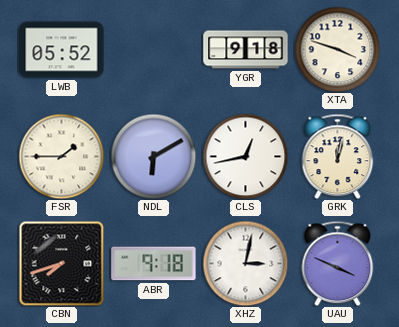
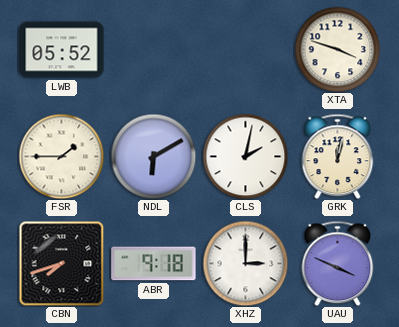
YGR: 9:18 -> none (246, 50)
CLS: 12:43 -> 2:02 (245, 156)
XHZ: 3:02 -> 3:00 (245, 263)
